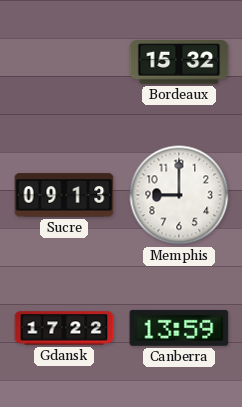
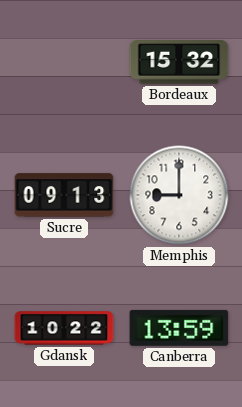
Gdansk: 17:22 -> 10:22 (64, 328)
